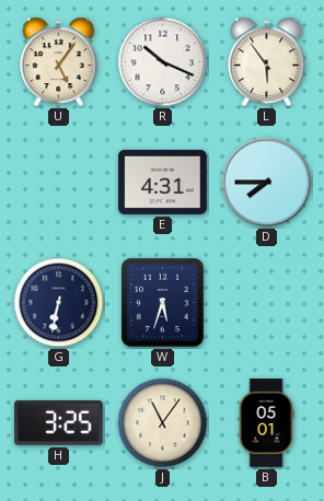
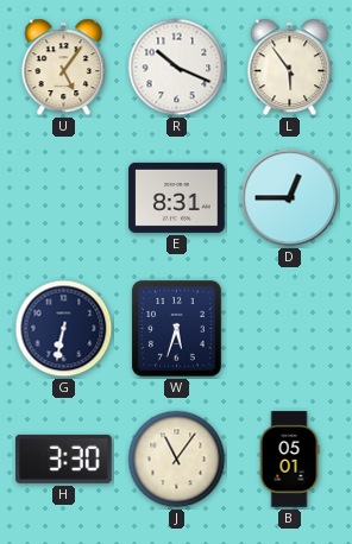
E: 4:31 -> 8:31 (177, 197)
D: 7:45 -> 12:45 (290, 198)
H: 3:25 -> 3:30 (64, 458)
